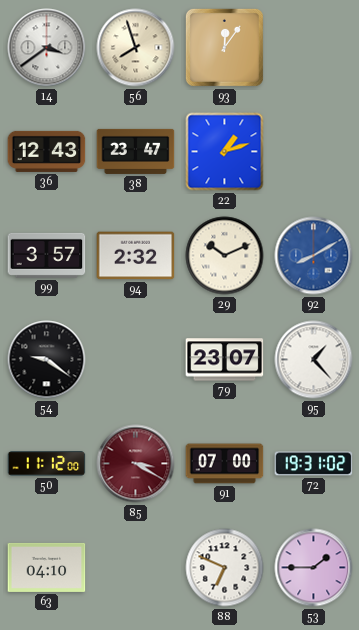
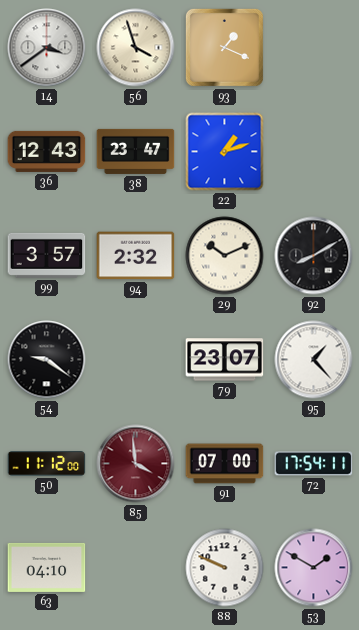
56: 7:57 -> 3:57 (136, 48)
93: 12:06 -> 1:19 (224, 47)
92 dial: blue -> black (314, 256)
85: 3:20 -> 3:59 (136, 464)
72: 19:31 -> 17:54 (314, 464)
88: 6:49 -> 9:49 (225, 568)
53: 1:45 -> 1:50 (314, 568)
